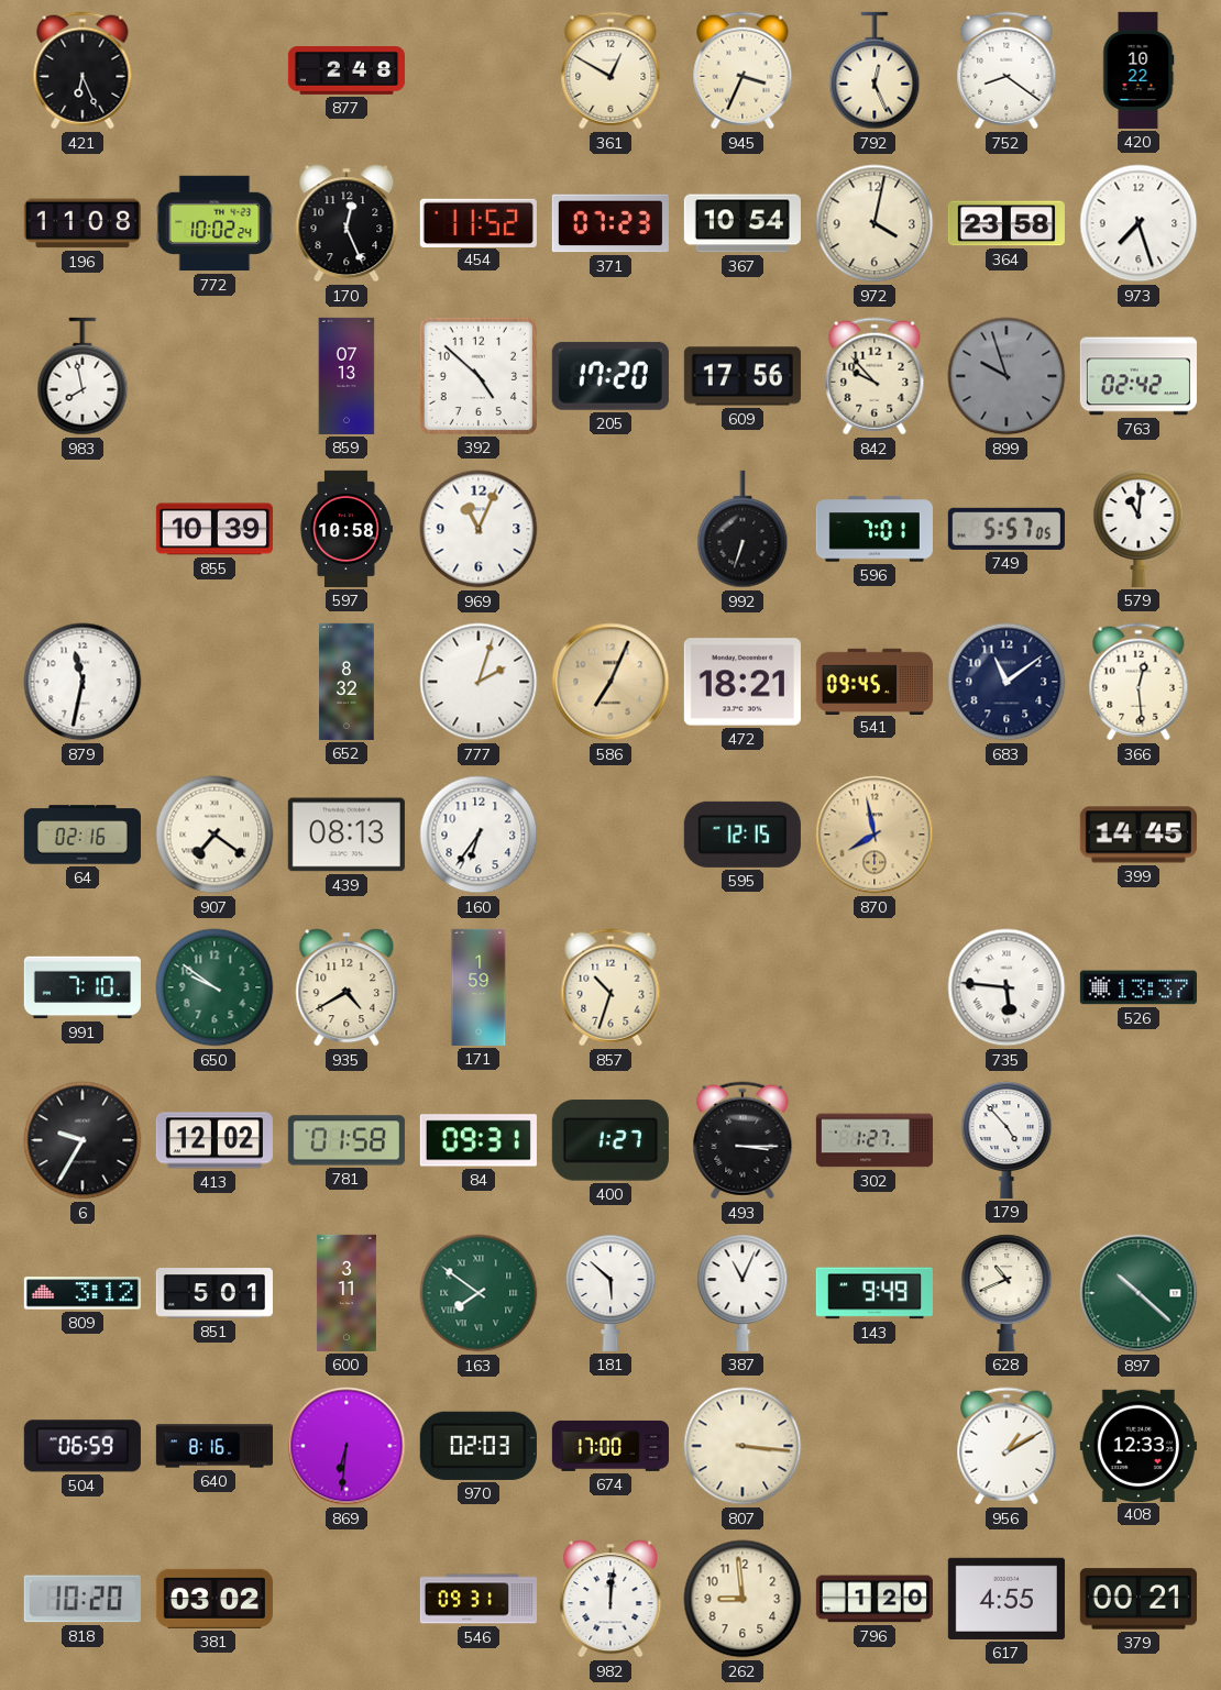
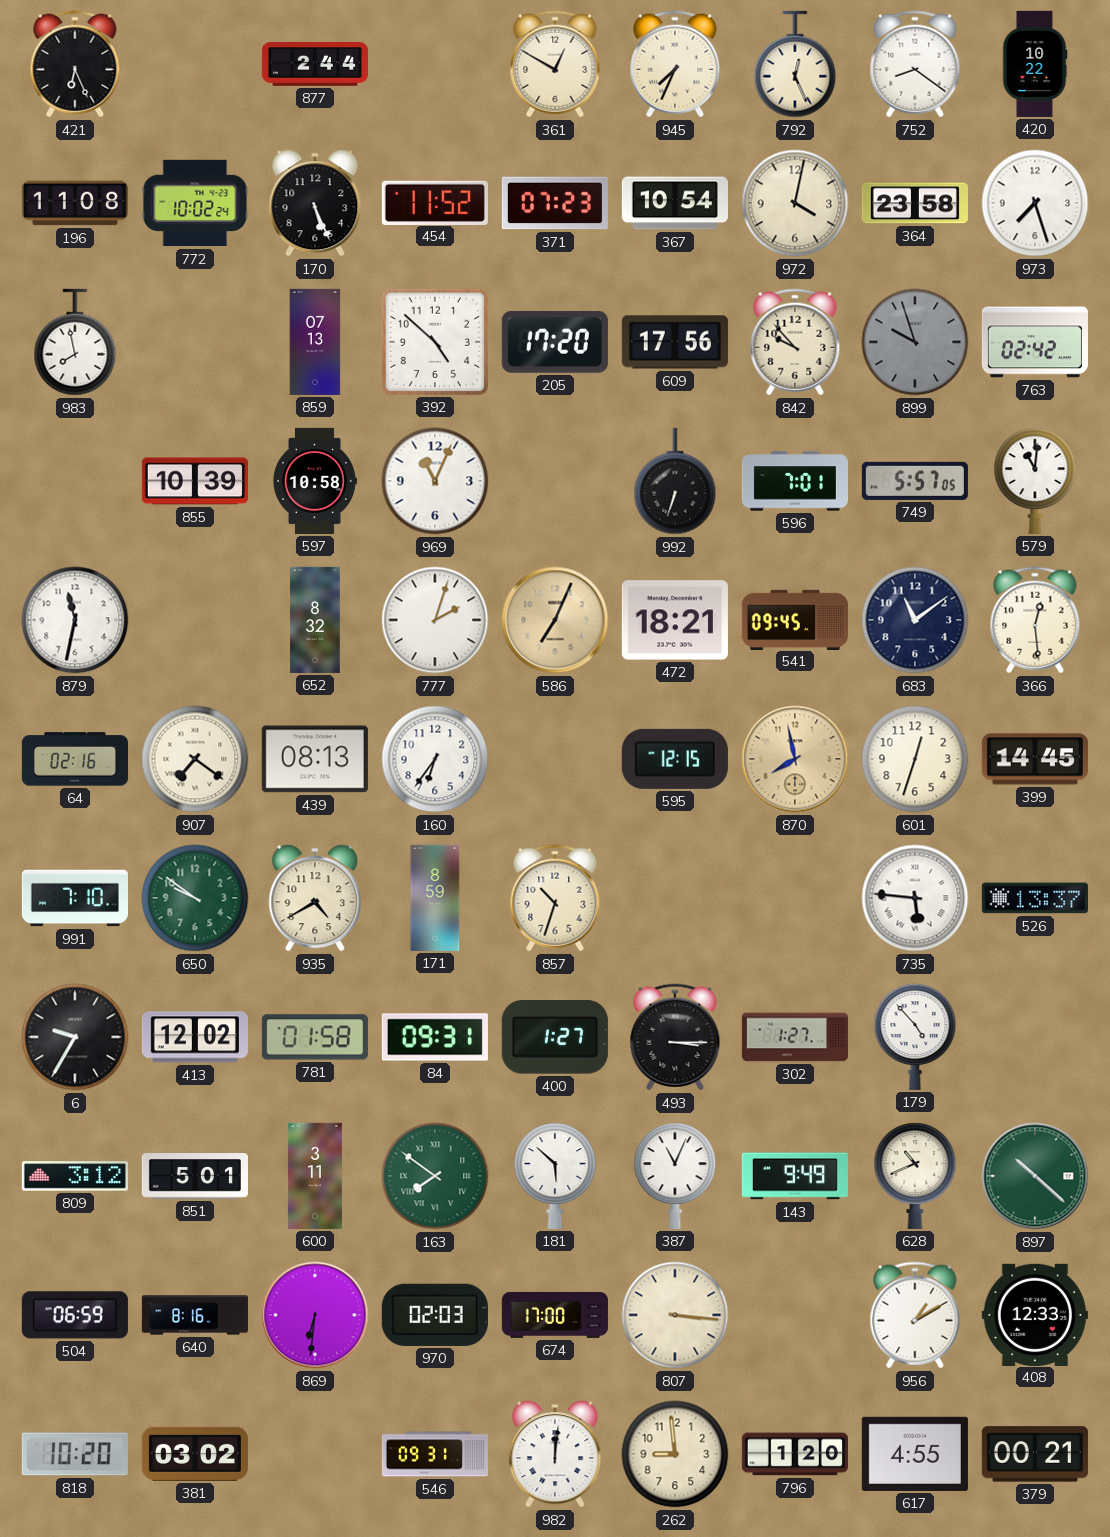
877: 2:48 -> 2:44 (315, 65)
945: 3:34 -> 7:34 (675, 64)
170: 12:26 -> 5:26 (315, 203)
601: none -> 12:33 (915, 759)
171: 1:59 -> 8:59 (435, 898)
